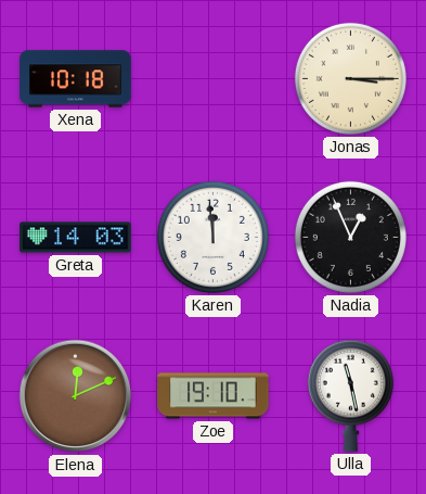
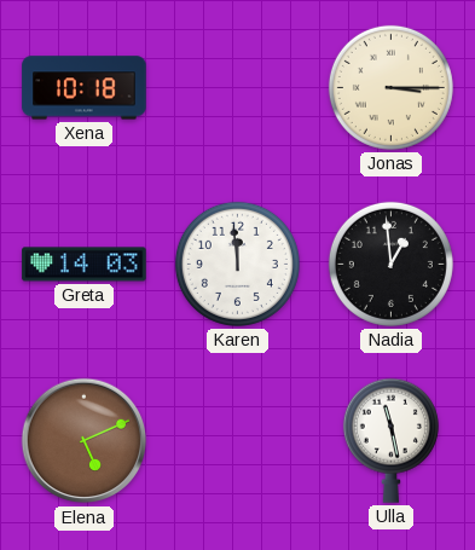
Nadia: 12:56 -> 12:59 (390, 264)
Elena: 12:11 -> 5:11 (85, 441)
Zoe: 19:10 -> none (214, 396)
